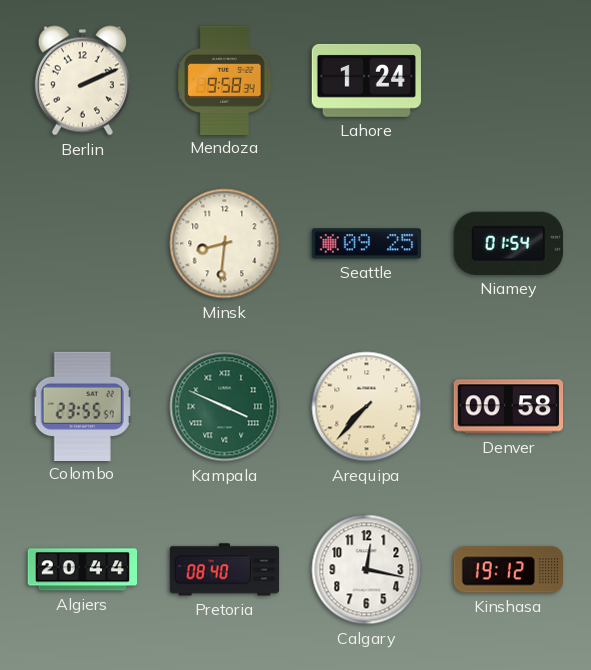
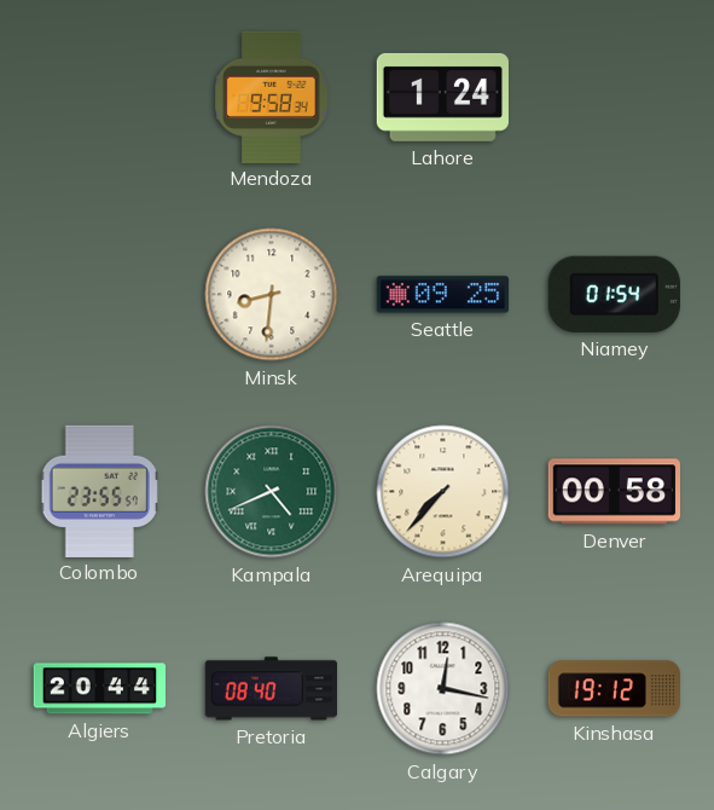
Berlin: 2:11 -> none (82, 81)
Kampala: 3:49 -> 4:41 (272, 492)
